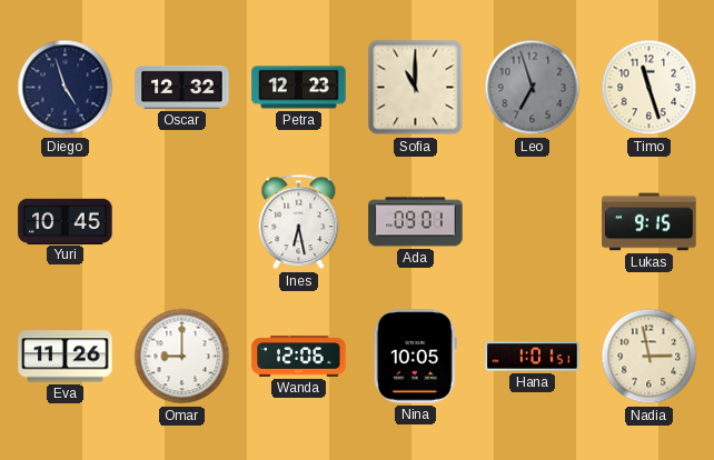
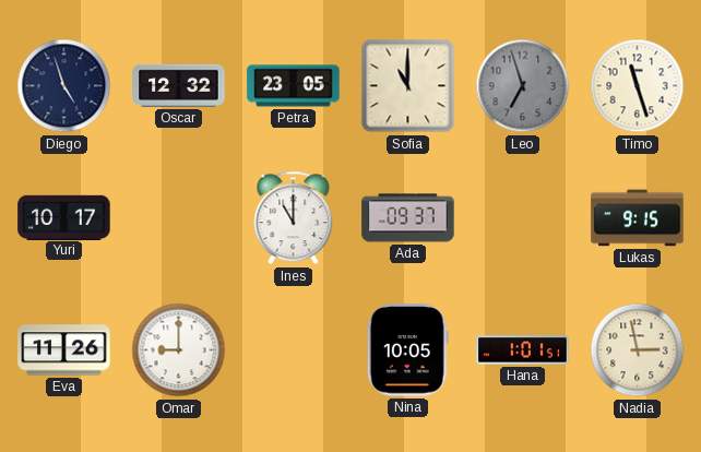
Petra: 12:23 -> 23:05 (294, 86)
Yuri: 10:45 -> 10:17 (64, 217)
Ines: 6:28 -> 11:00 (294, 218)
Ada: 09:01 -> 09:37 (408, 218)
Wanda: 12:06 -> none (299, 357)
